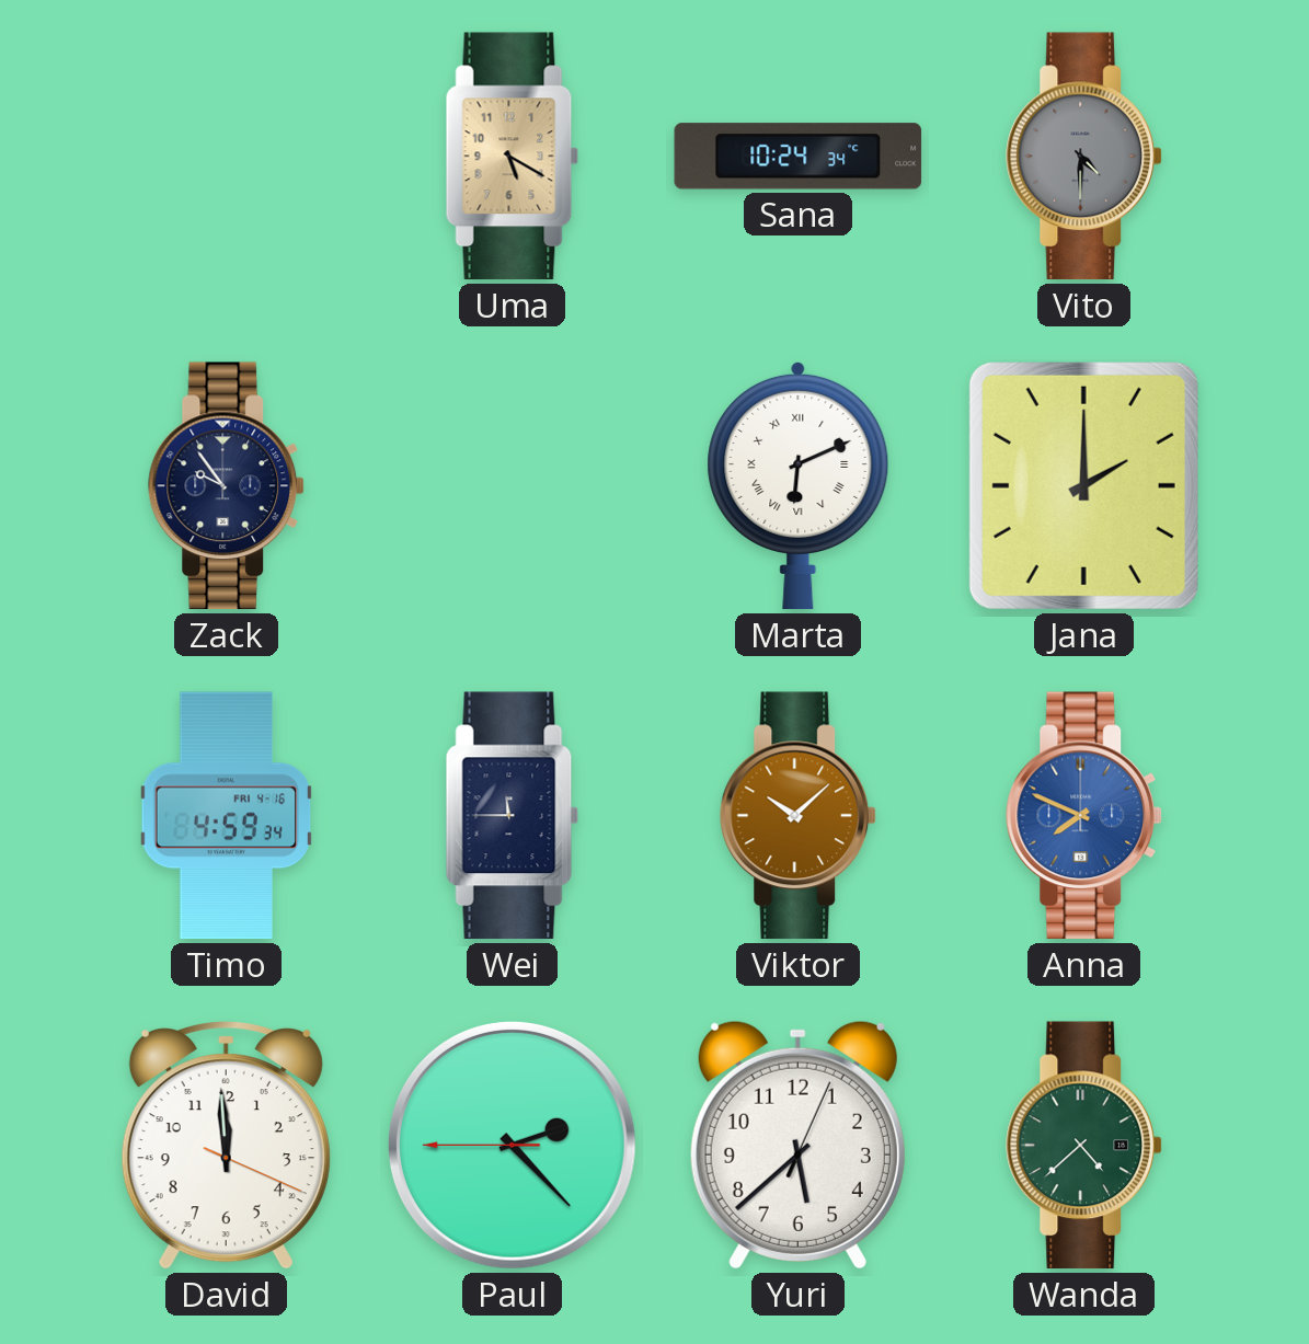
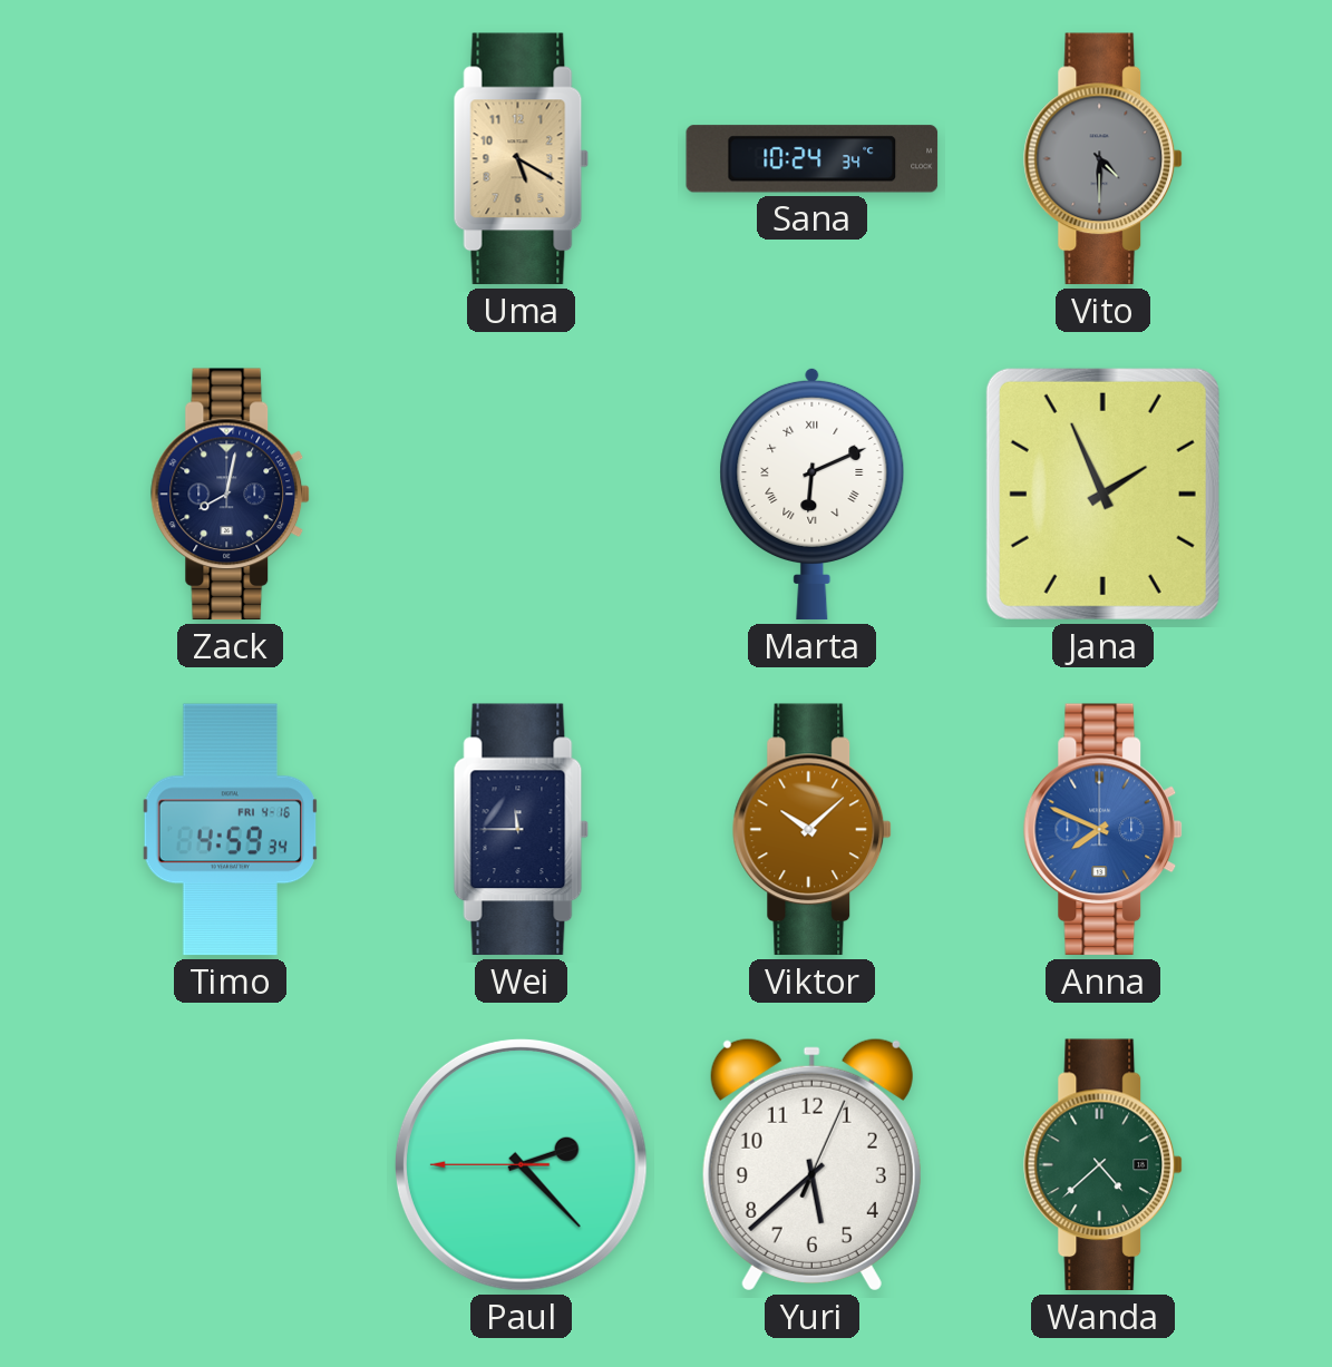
Zack: 9:54 -> 8:02 (231, 495)
Jana: 2:00 -> 1:56 (1102, 494)
David: 11:59 -> none (226, 1146)
